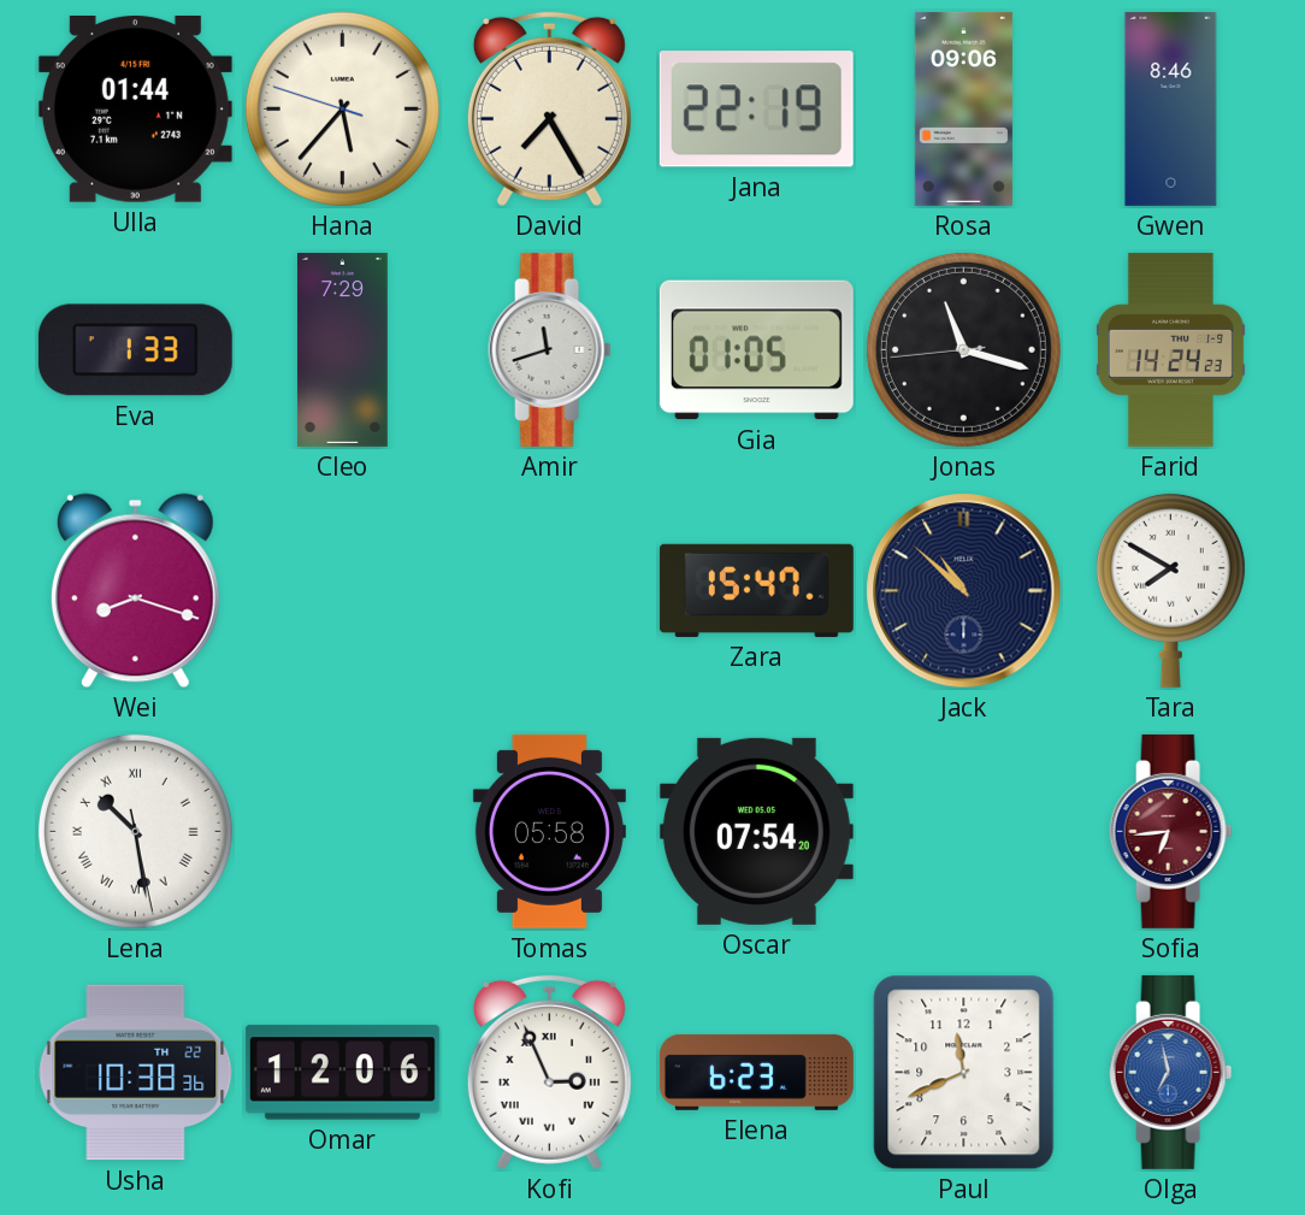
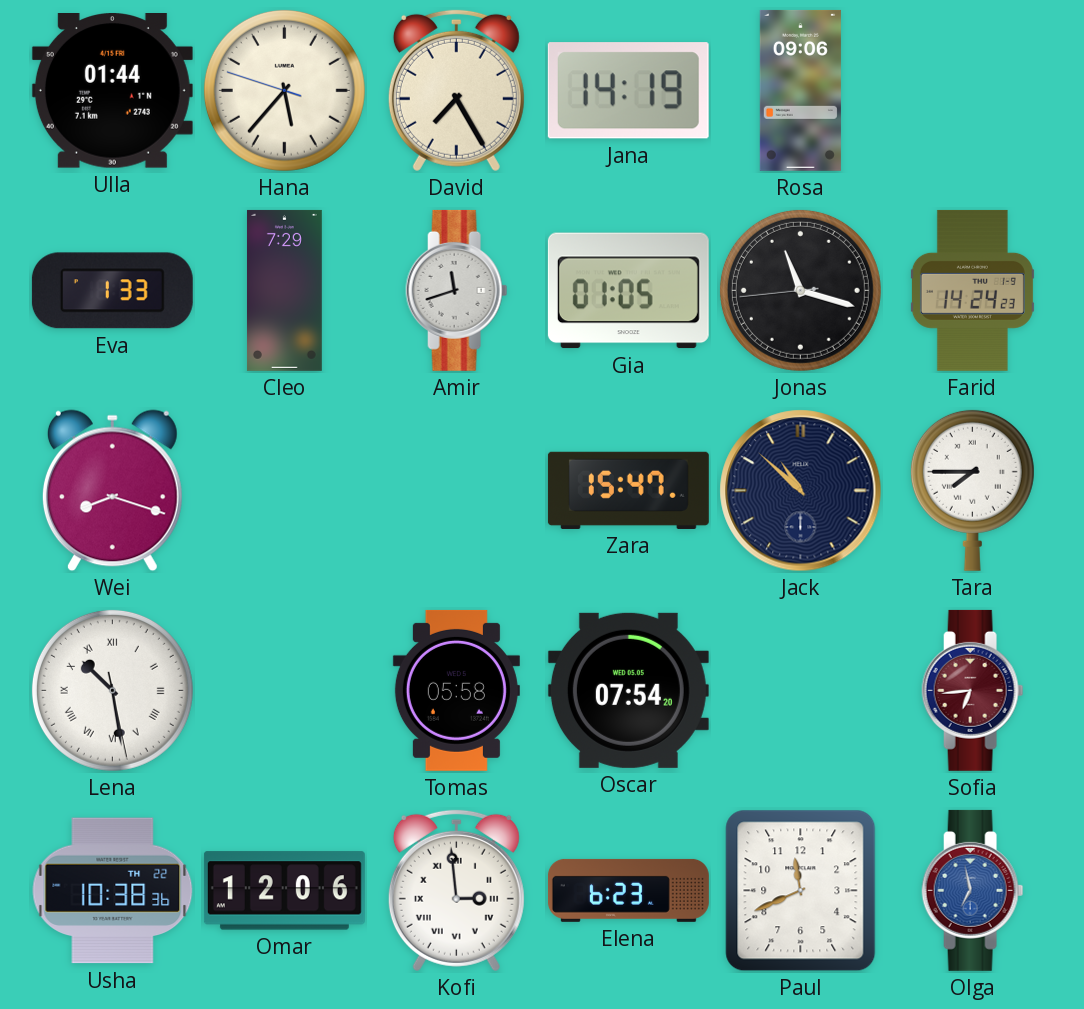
Jana: 22:19 -> 14:19 (628, 91)
Gwen: 8:46 -> none (1171, 108)
Tara: 7:50 -> 7:45 (972, 490)
Kofi: 2:56 -> 2:59 (456, 890)
